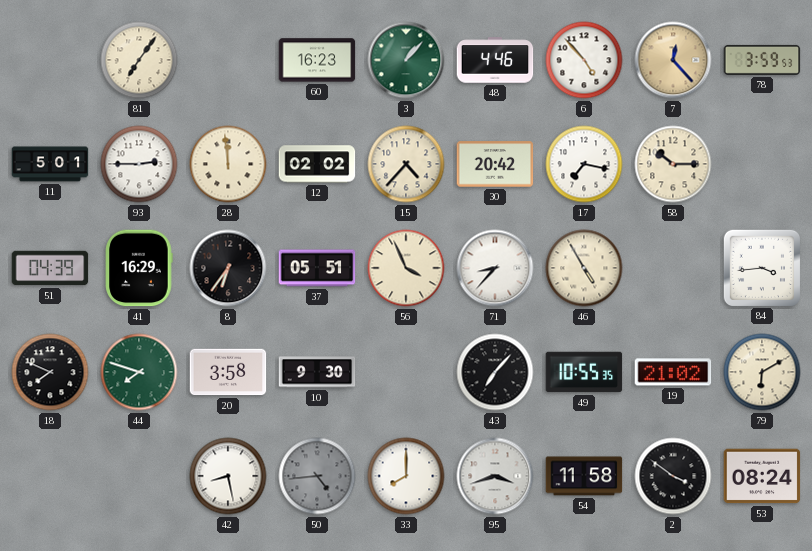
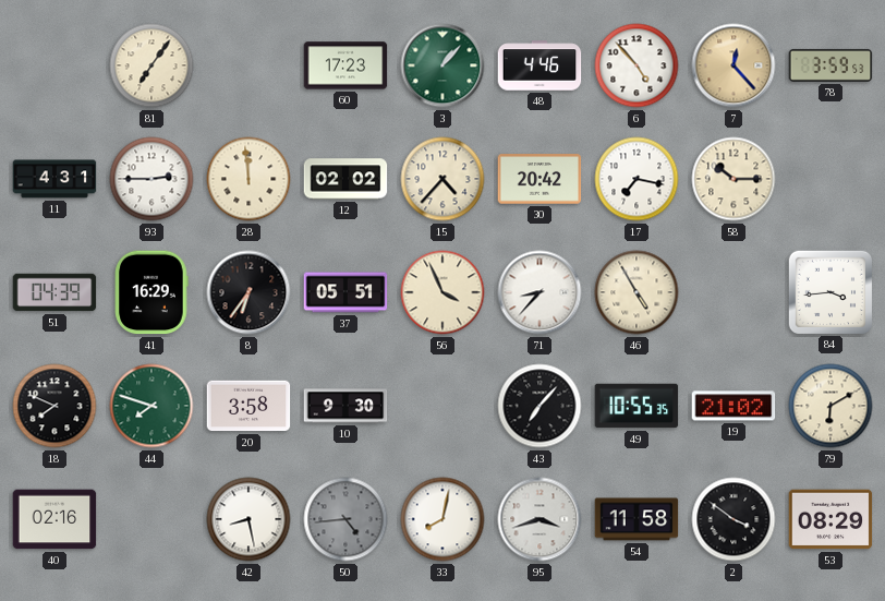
60: 16:23 -> 17:23 (345, 65)
11: 5:01 -> 4:31 (54, 179)
40: none -> 02:16 (54, 519)
33: 8:00 -> 8:02 (442, 519)
53: 08:24 -> 08:29 (831, 519)
